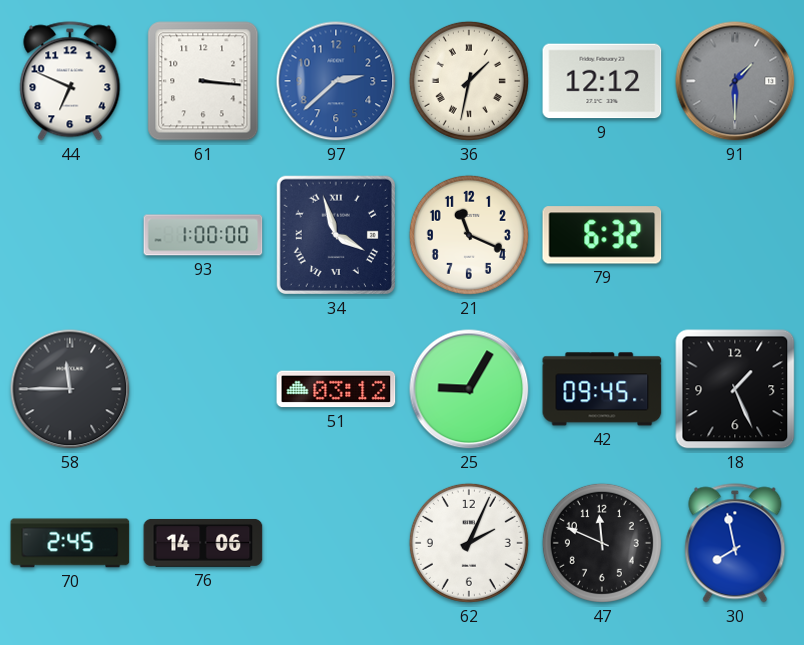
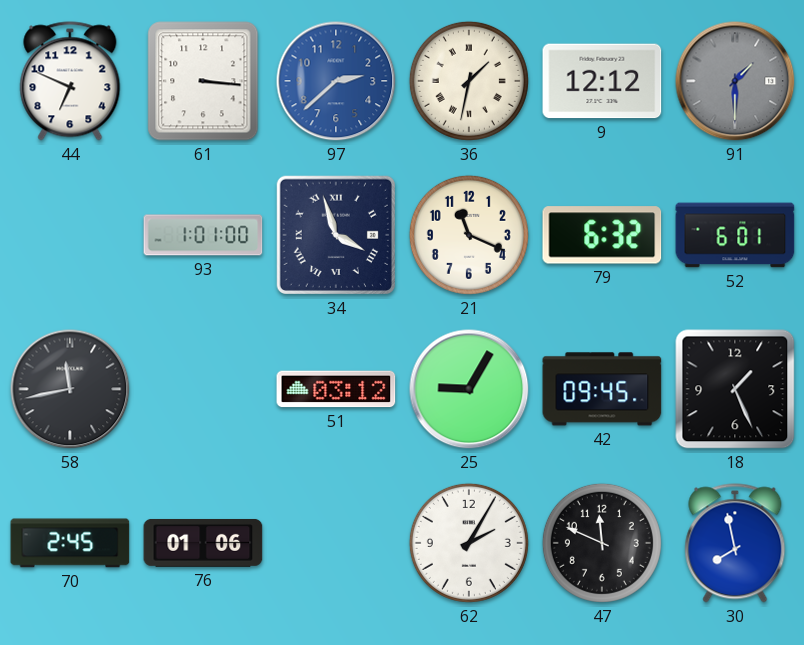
93: 1:00 -> 1:01 (203, 235)
52: none -> 6:01 (735, 235)
58: 11:45 -> 11:43 (70, 389)
76: 14:06 -> 01:06 (203, 543)
62: 2:04 -> 2:05 (469, 543)
